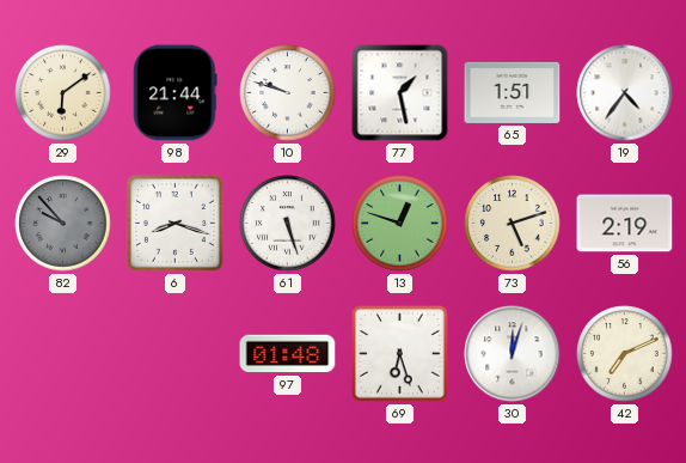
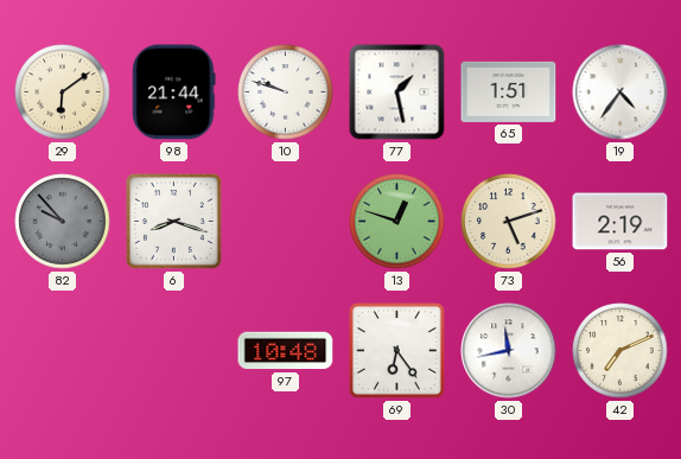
61: 5:27 -> none (288, 224)
97: 01:48 -> 10:48 (286, 351)
69: 6:27 -> 6:24 (396, 350)
30: 12:03 -> 11:43 (509, 351)
